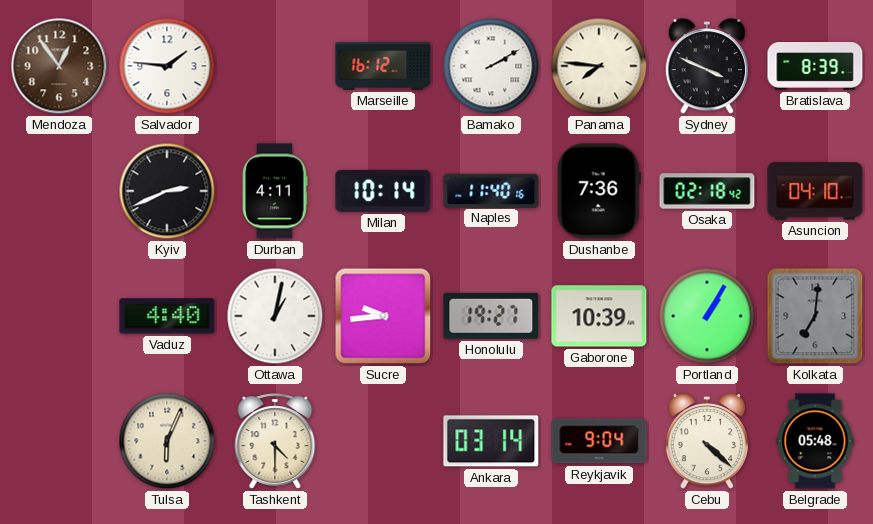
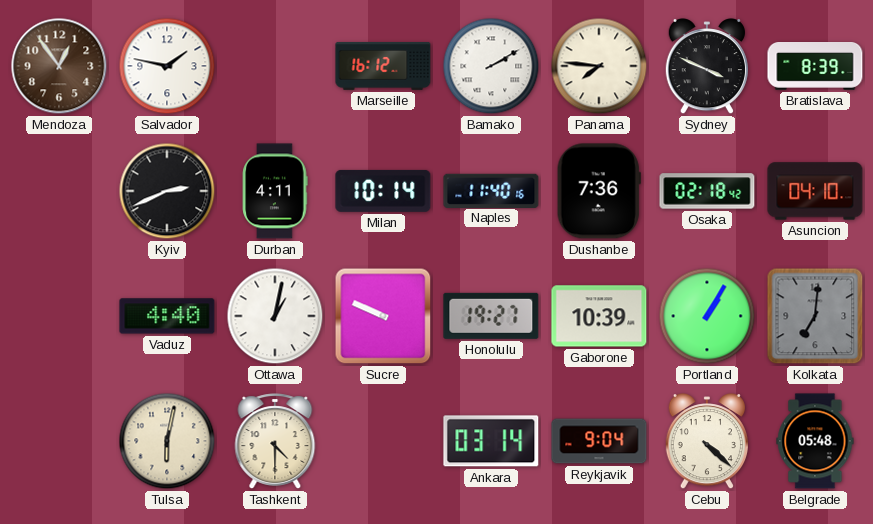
Salvador: 1:46 -> 1:47 (167, 66)
Sucre: 9:44 -> 9:49 (383, 316)
Tulsa: 6:04 -> 6:02 (167, 441)
